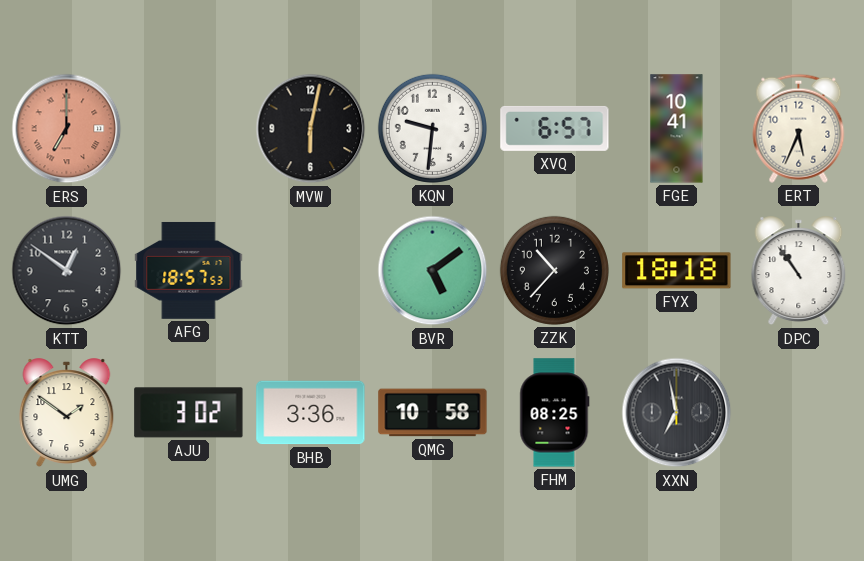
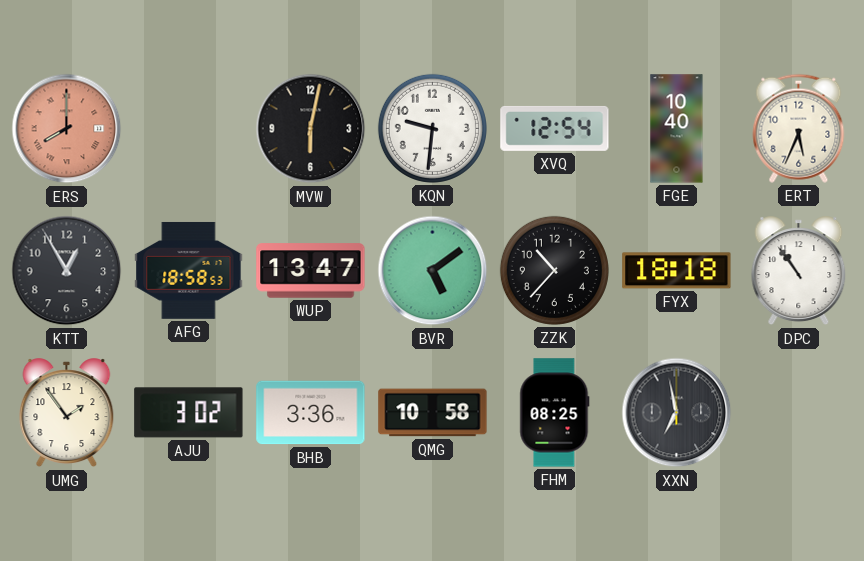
ERS: 7:00 -> 8:00 (67, 129)
XVQ: 6:57 -> 12:54 (555, 128)
FGE: 10:41 -> 10:40 (677, 129)
KTT: 12:51 -> 12:55 (67, 271)
AFG: 18:57 -> 18:58 (189, 270)
WUP: none -> 13:47 (311, 271)
UMG: 1:51 -> 1:54 (67, 413)
